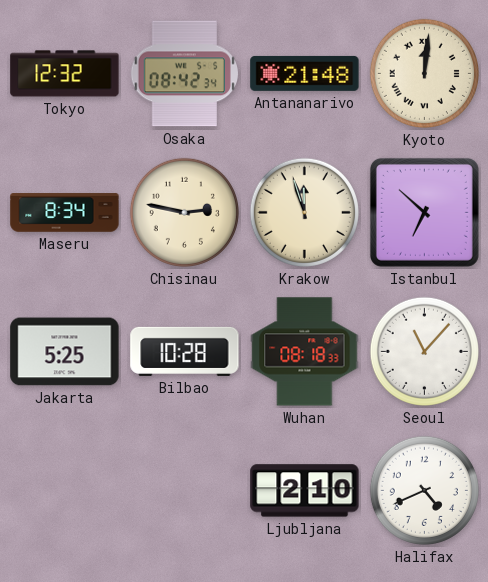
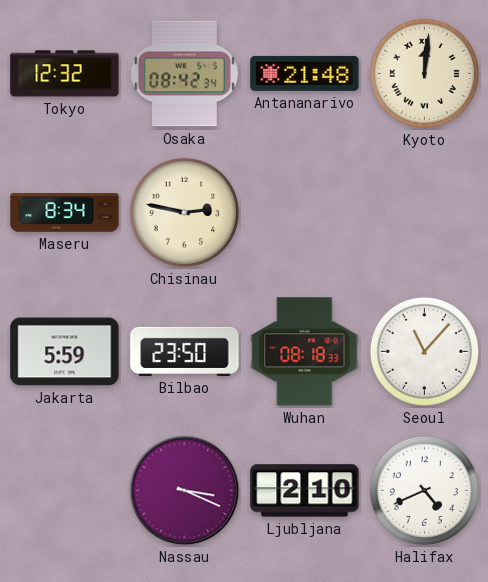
Krakow: 11:57 -> none (304, 212)
Istanbul: 6:52 -> none (424, 212)
Jakarta: 5:25 -> 5:59 (65, 352)
Bilbao: 10:28 -> 23:50 (185, 351)
Nassau: none -> 3:19 (185, 491)
